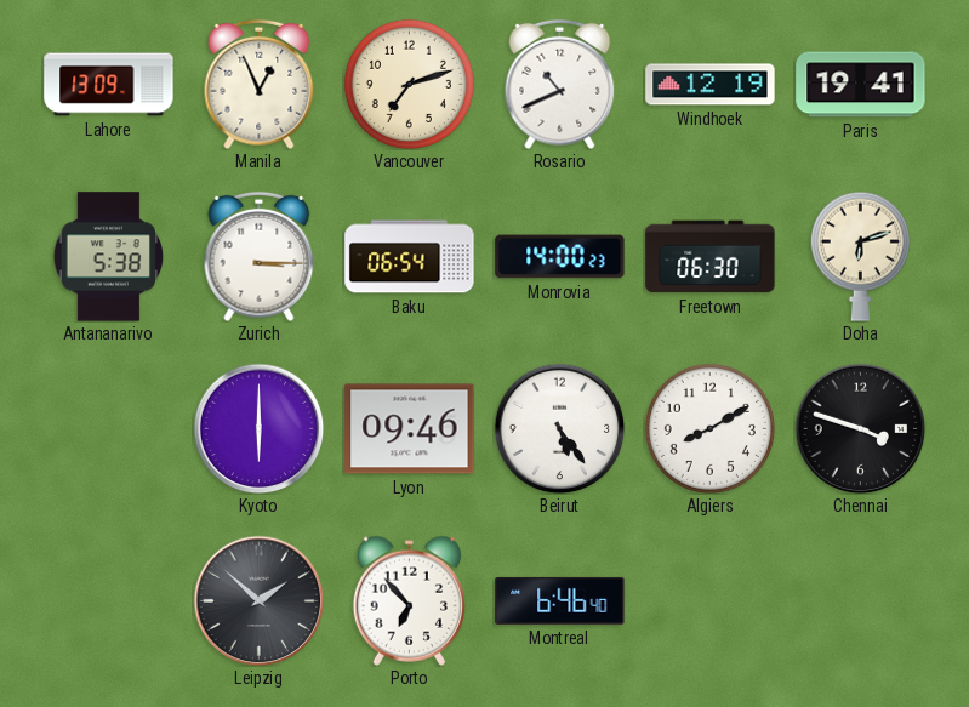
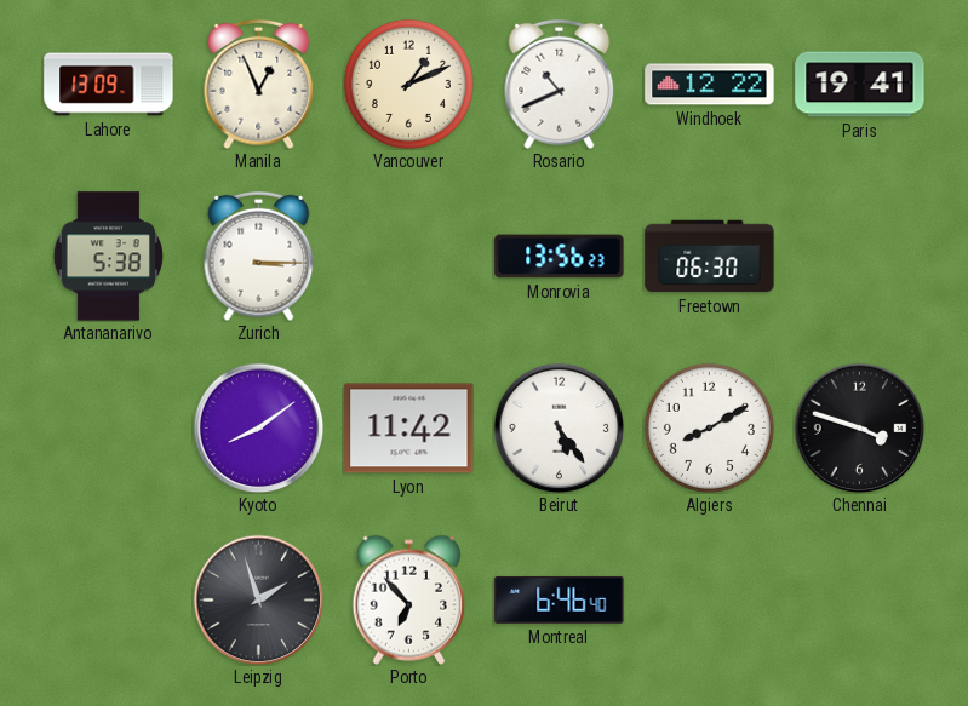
Vancouver: 7:12 -> 1:11 (408, 84)
Windhoek: 12:19 -> 12:22 (710, 85)
Baku: 06:54 -> none (410, 257)
Monrovia: 14:00 -> 13:56 (560, 257)
Doha: 6:12 -> none (860, 256)
Kyoto: 6:00 -> 8:09 (258, 427)
Lyon: 09:46 -> 11:42 (409, 429)
Leipzig: 1:52 -> 1:57 (258, 599)
